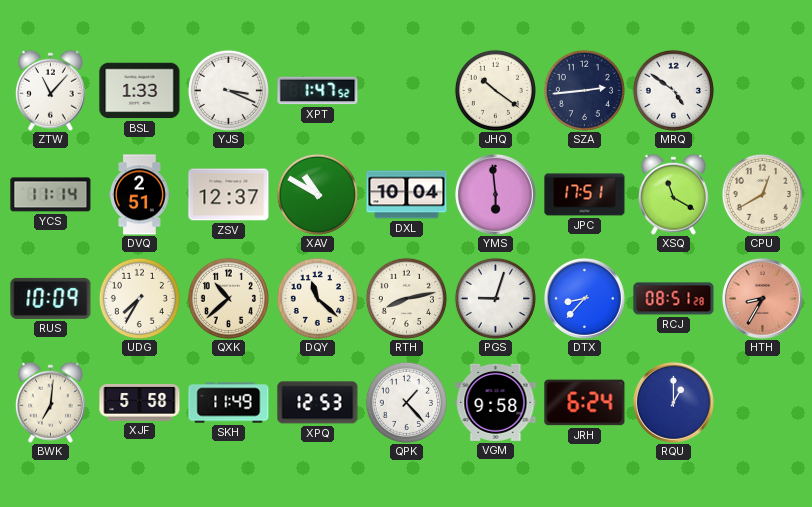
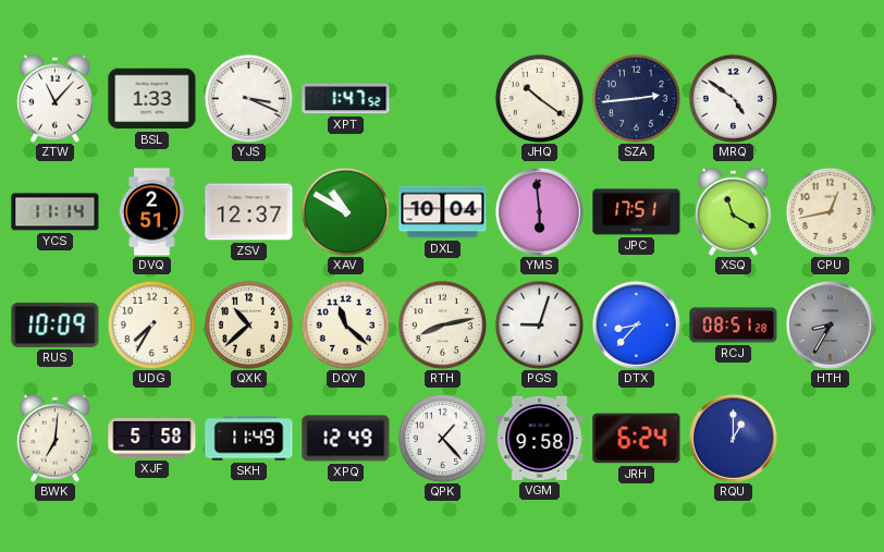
CPU: 12:40 -> 12:43 (830, 211)
HTH dial: salmon -> grey (830, 324)
XPQ: 12:53 -> 12:49 (346, 439)
